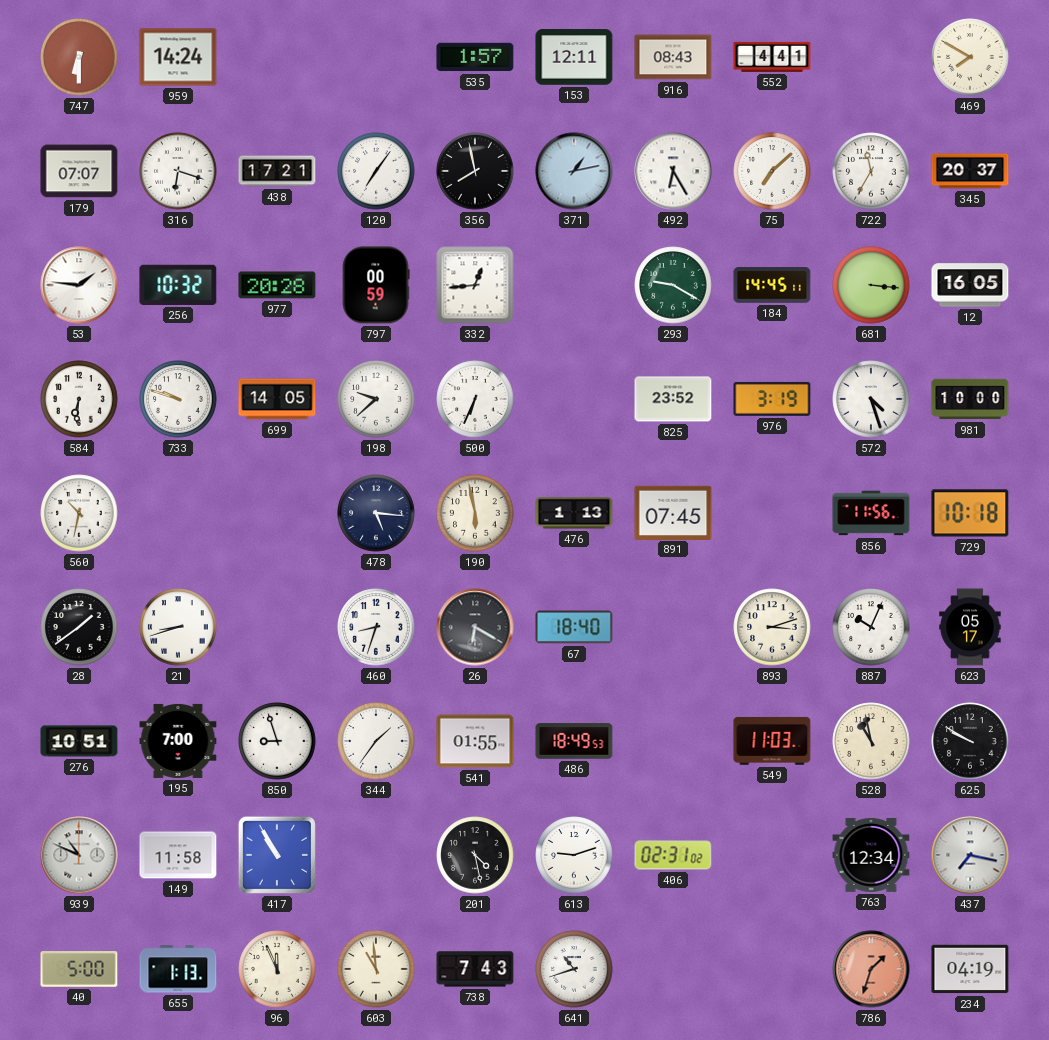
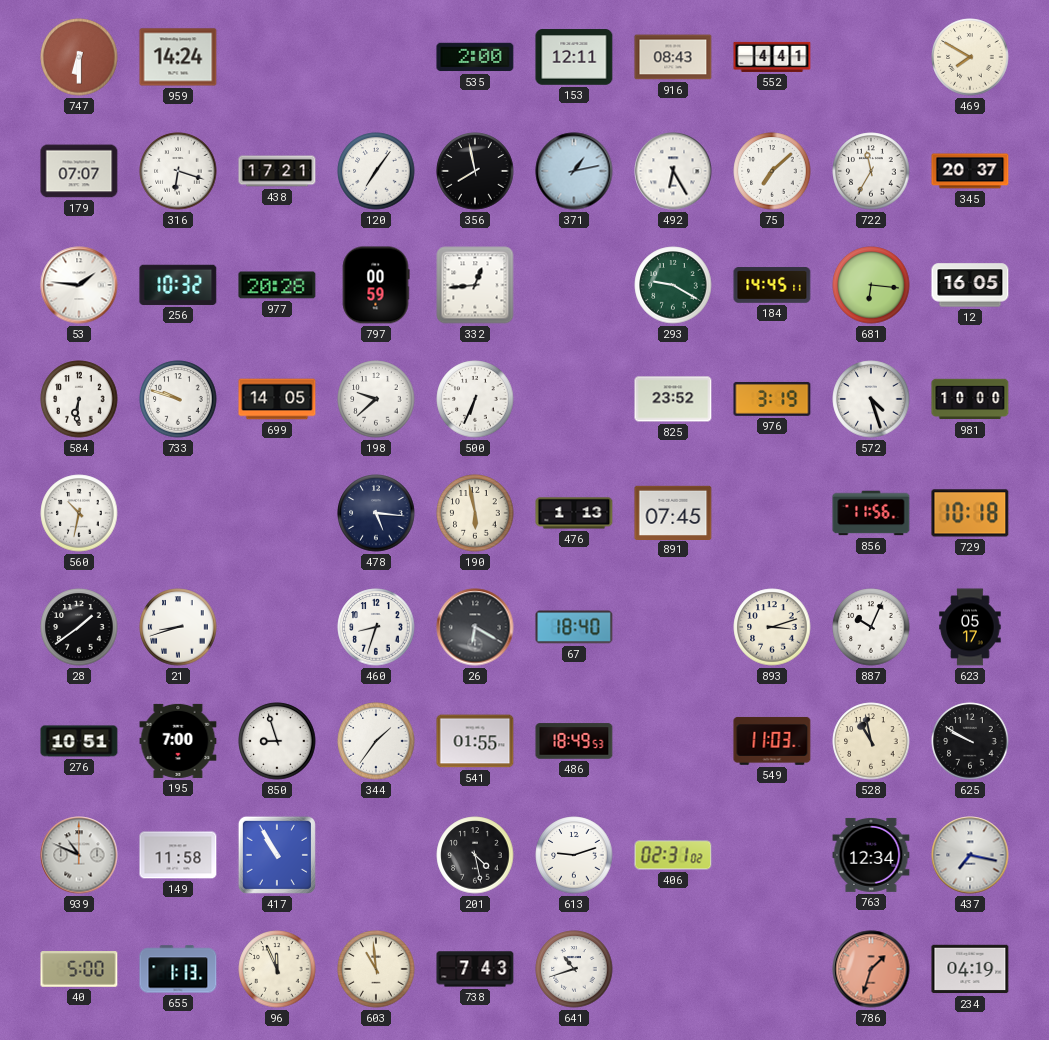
535: 1:57 -> 2:00 (475, 57)
681: 3:16 -> 6:16 (871, 285)
